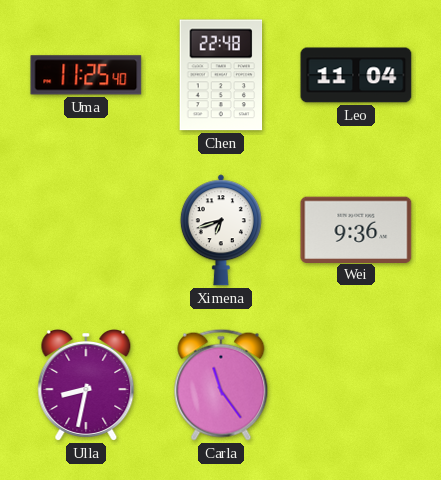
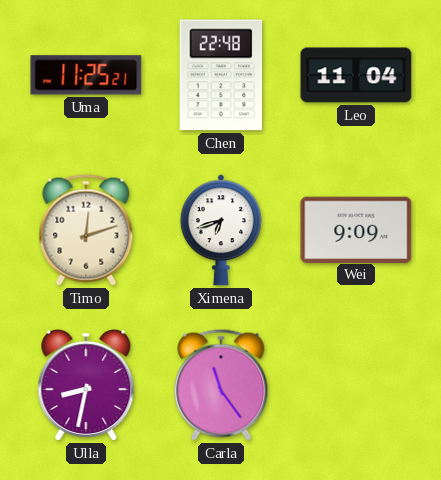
Uma: 11:25:40 -> 11:25:21 (86, 75)
Timo: none -> 12:12 (86, 230)
Wei: 9:36 -> 9:09 (356, 229)
